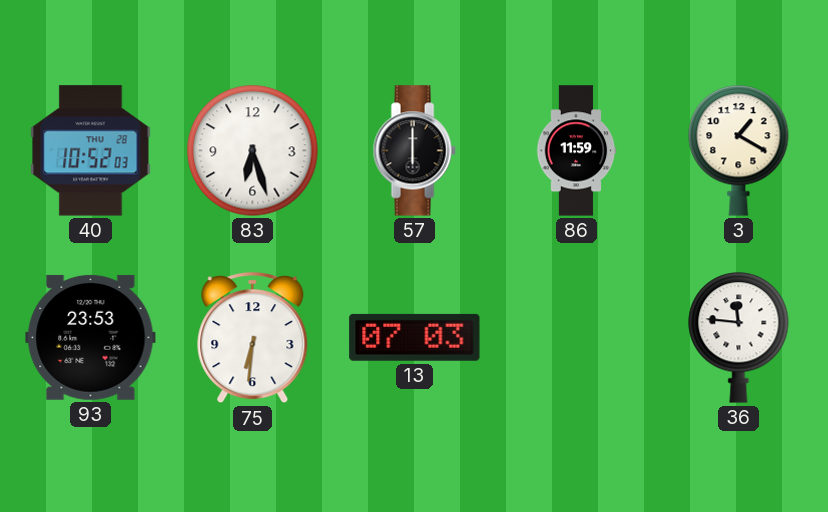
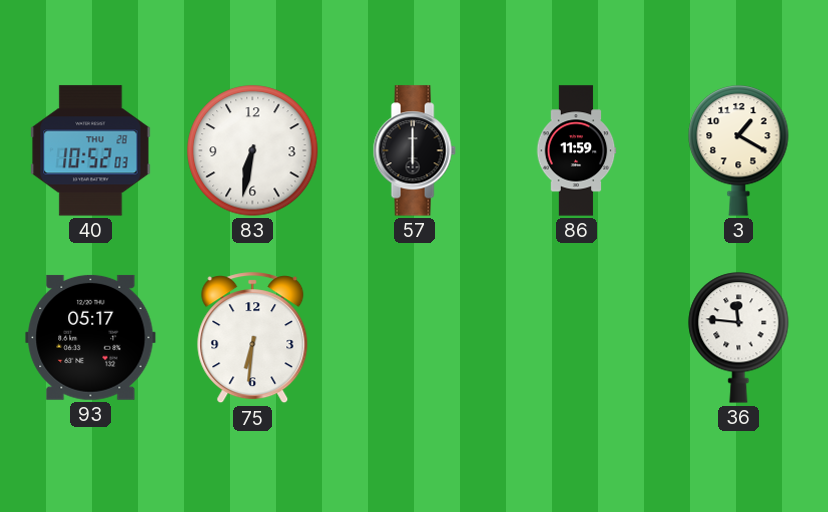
83: 6:27 -> 6:32 (253, 151)
93: 23:53 -> 05:17 (91, 337)
13: 07:03 -> none (415, 337)
